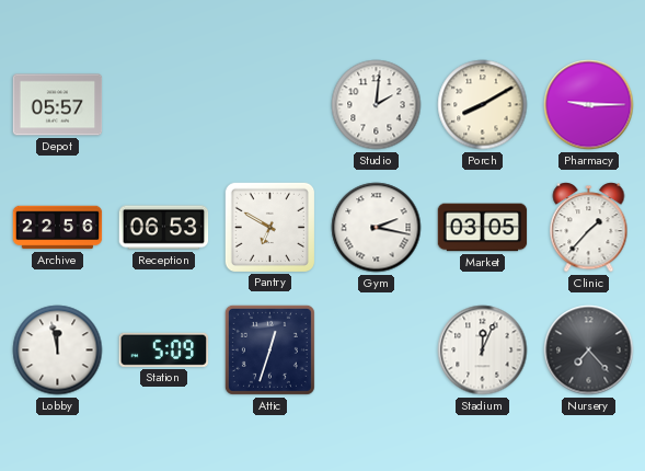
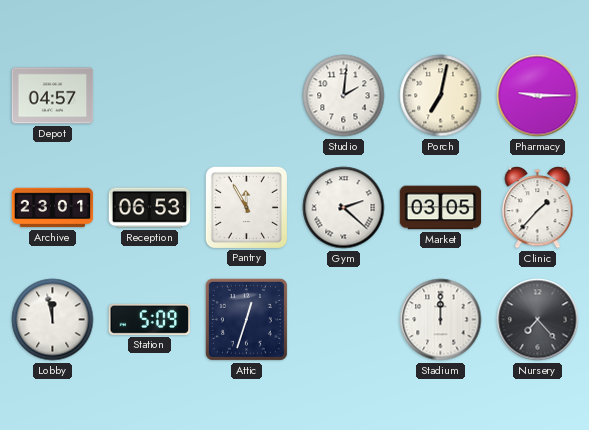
Depot: 05:57 -> 04:57 (53, 96)
Porch: 8:10 -> 7:02 (441, 96)
Archive: 22:56 -> 23:01 (53, 208)
Pantry: 6:50 -> 11:55 (246, 207)
Gym: 2:17 -> 2:22 (344, 208)
Stadium: 12:04 -> 12:00 (441, 320)
